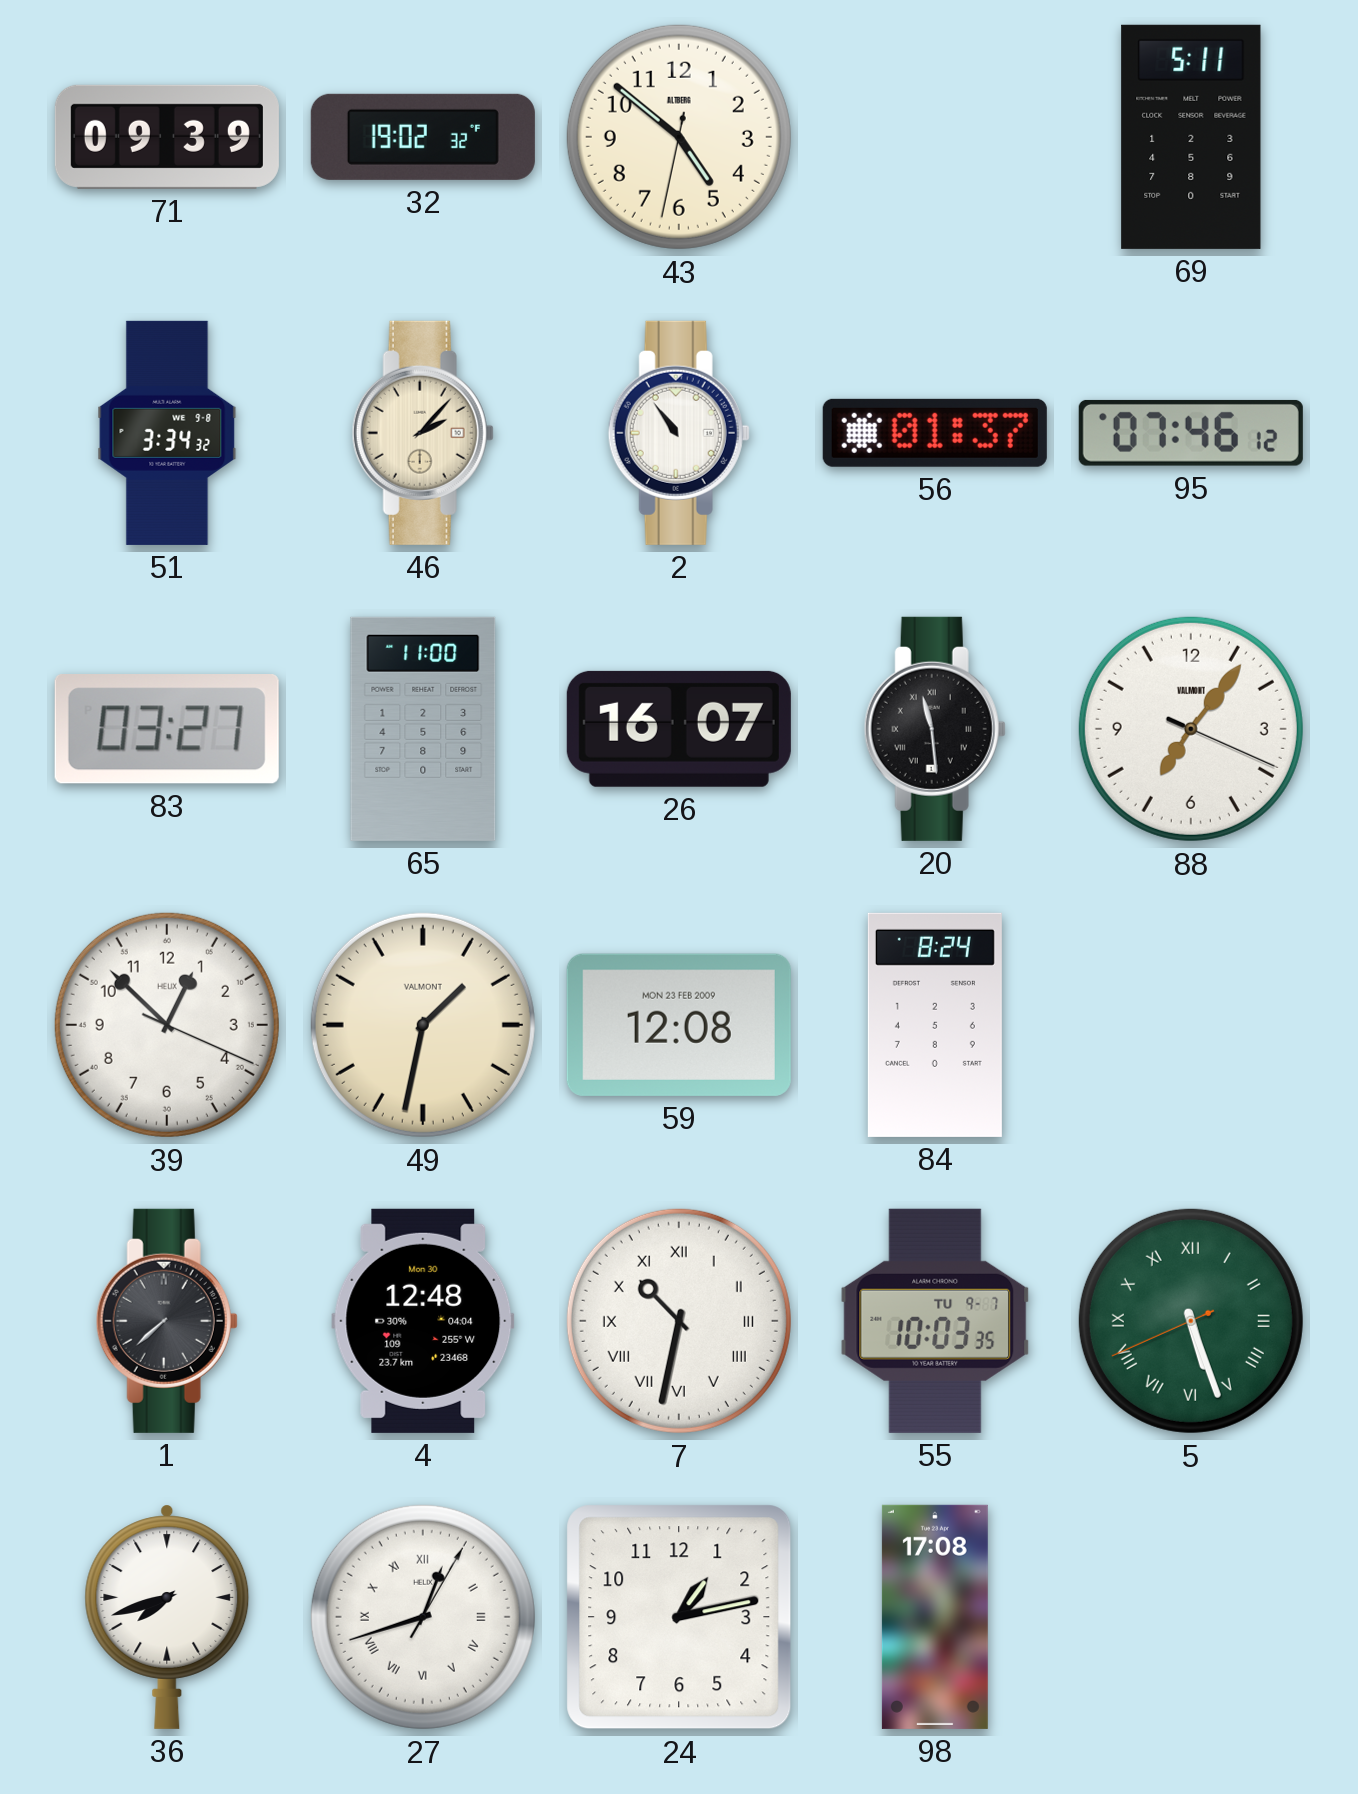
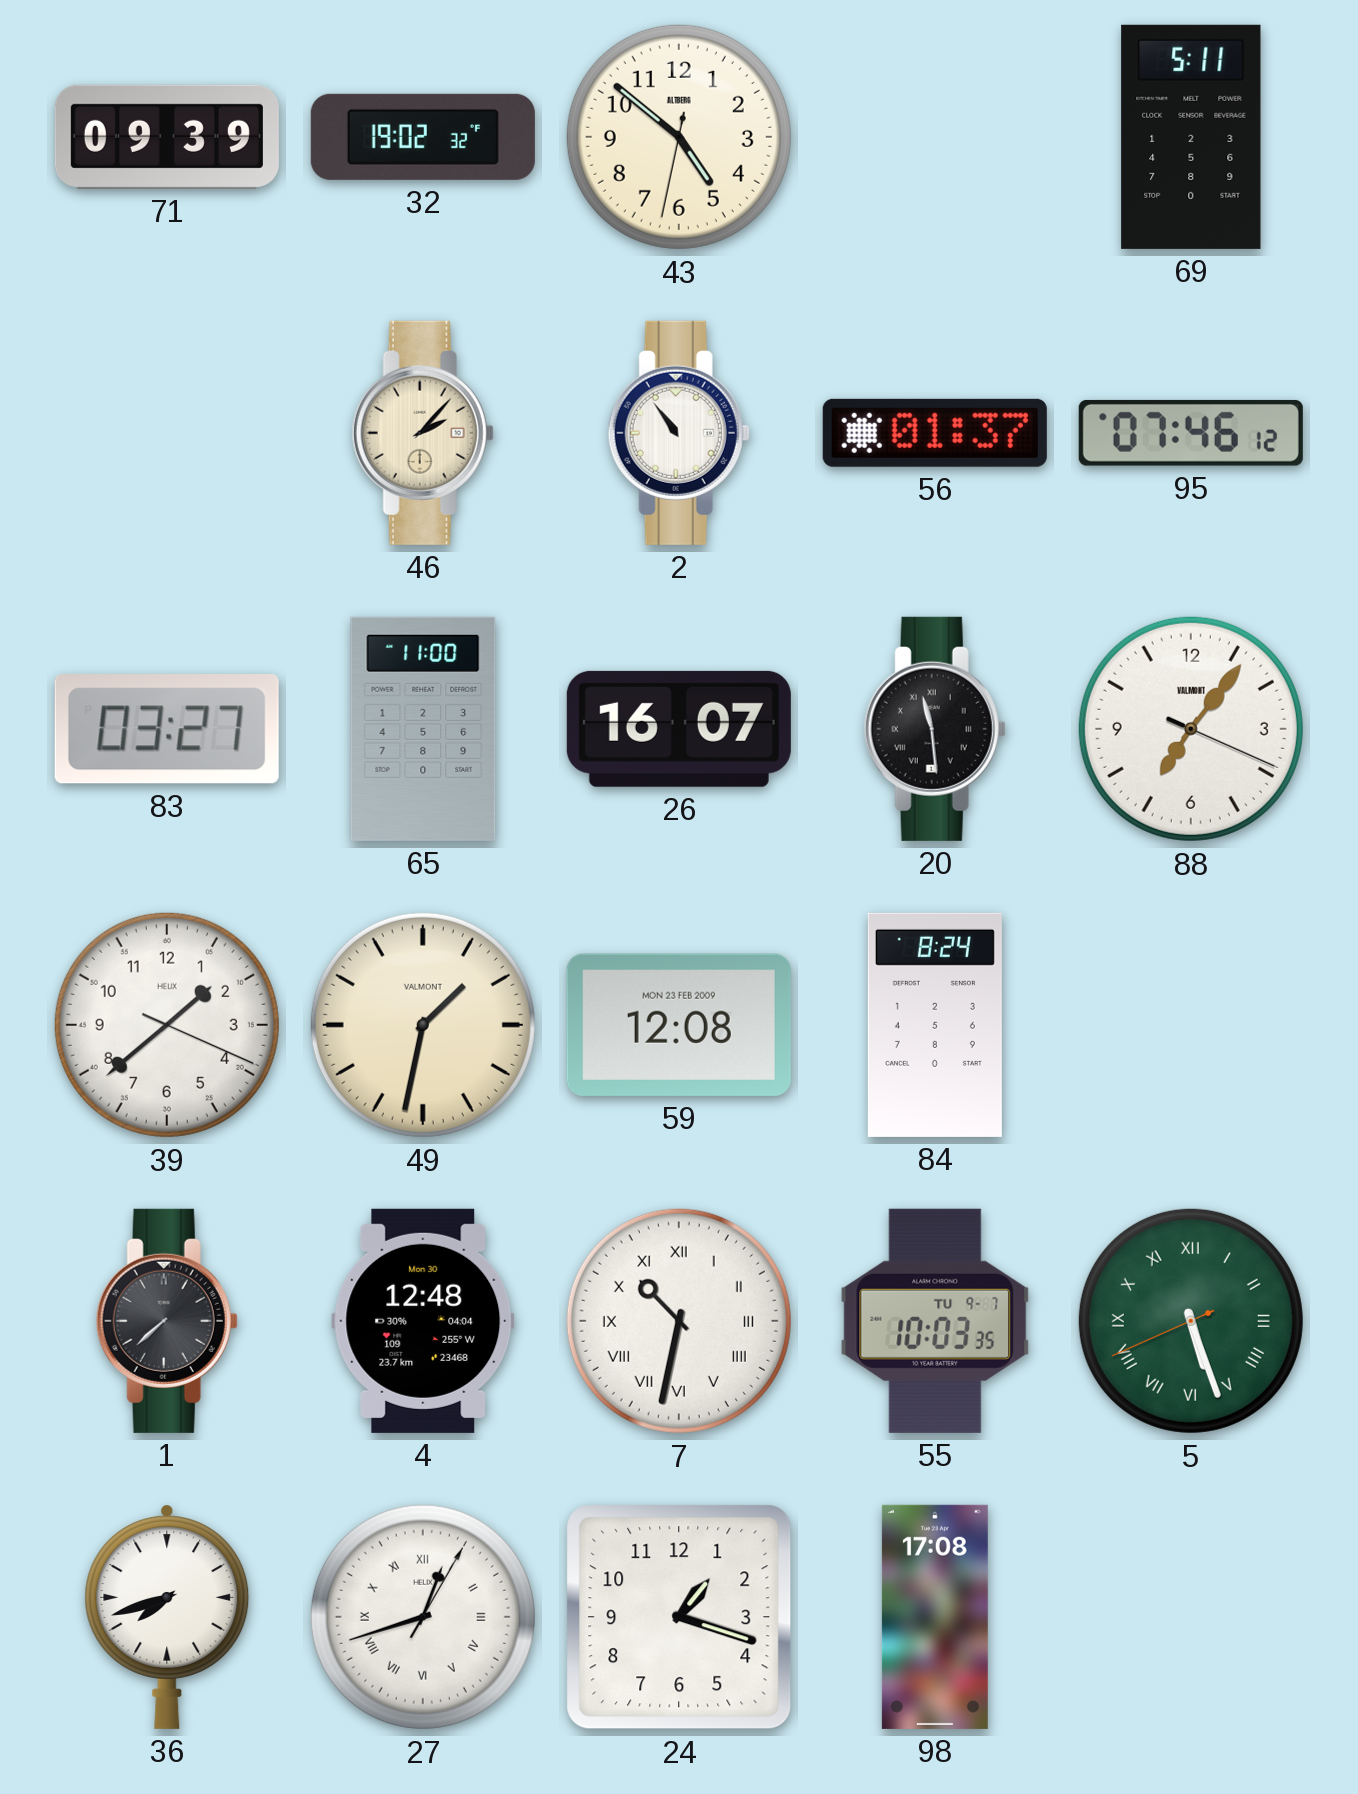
51: 3:34 -> none (167, 433)
39: 12:52 -> 1:38 (167, 1025)
24: 1:13 -> 1:18 (679, 1617)
